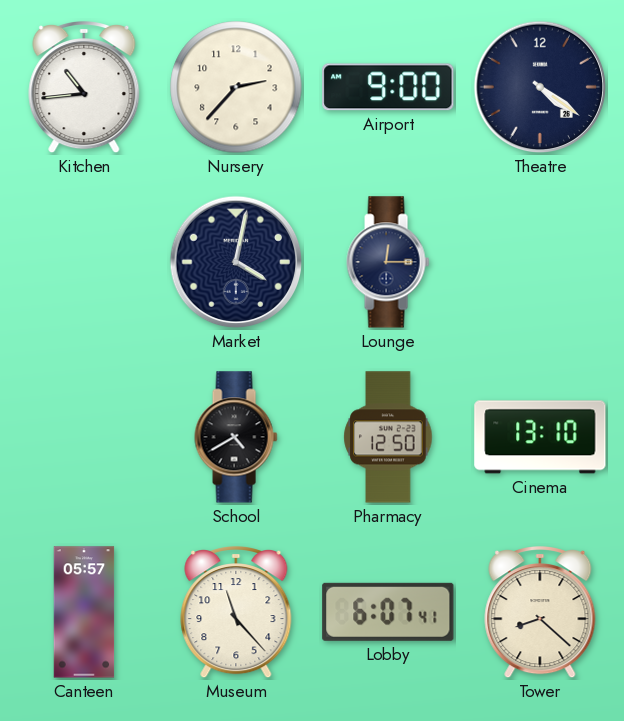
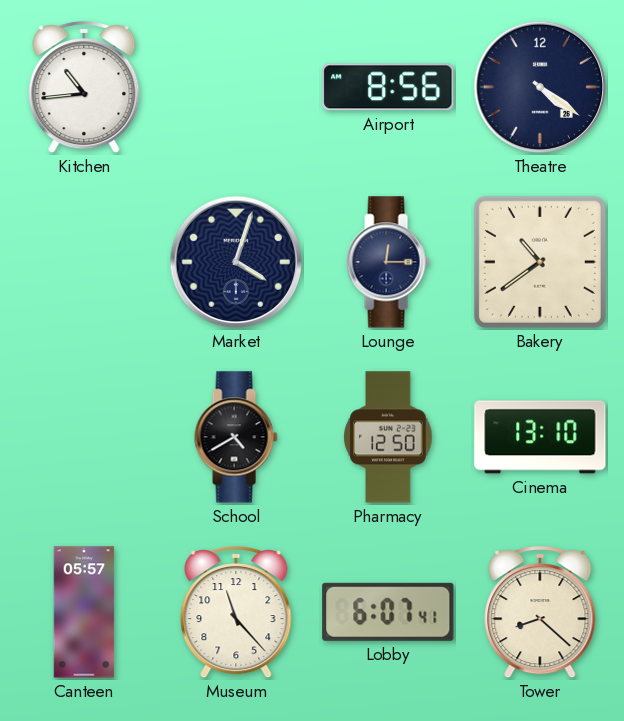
Nursery: 2:37 -> none (236, 87)
Airport: 9:00 -> 8:56 (388, 87)
Market: 4:02 -> 4:03 (236, 262)
Bakery: none -> 10:39 (540, 262)
